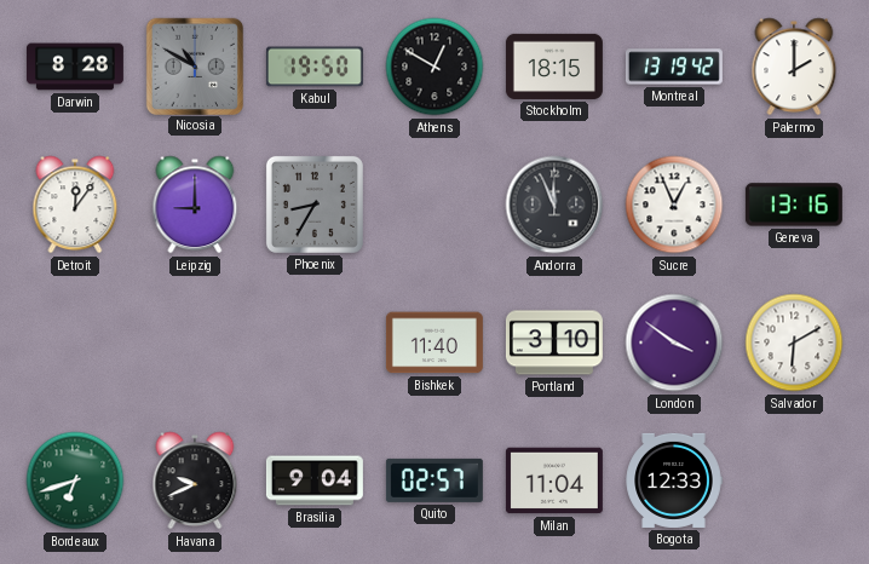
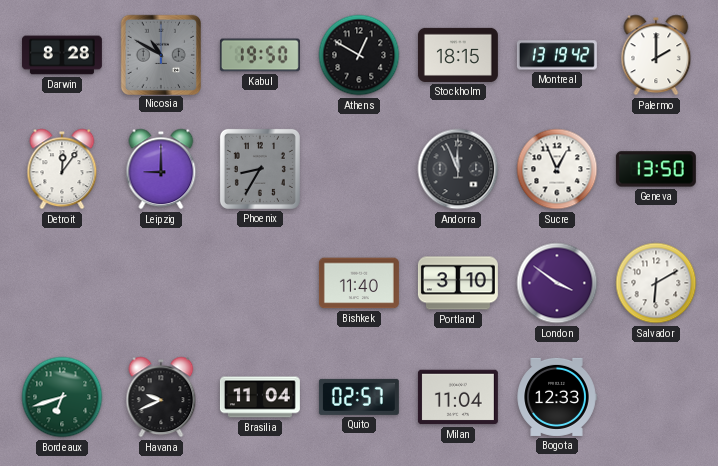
Geneva: 13:16 -> 13:50 (656, 169)
Brasilia: 9:04 -> 11:04 (260, 397)
